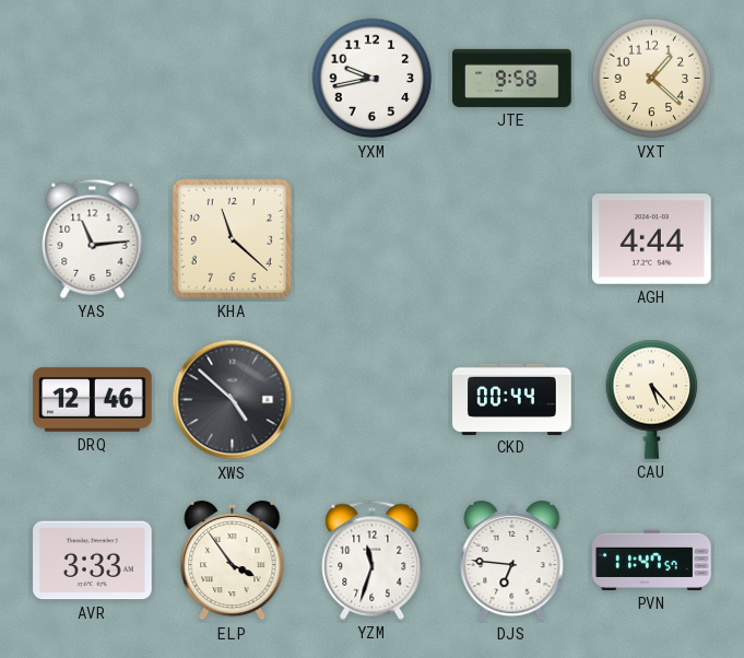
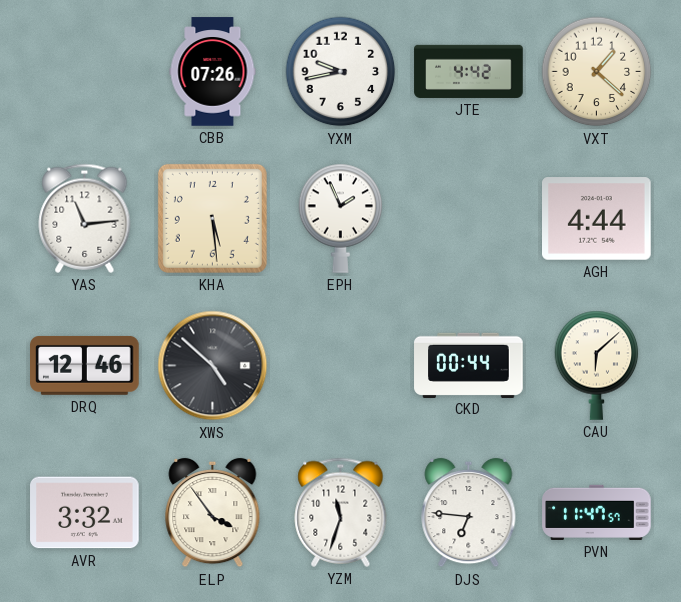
CBB: none -> 07:26 (213, 72)
JTE: 9:58 -> 4:42 (469, 71)
KHA: 11:22 -> 5:29 (212, 218)
EPH: none -> 1:56 (341, 218)
CAU: 5:23 -> 6:08 (597, 365)
AVR: 3:33 -> 3:32 (85, 513)
